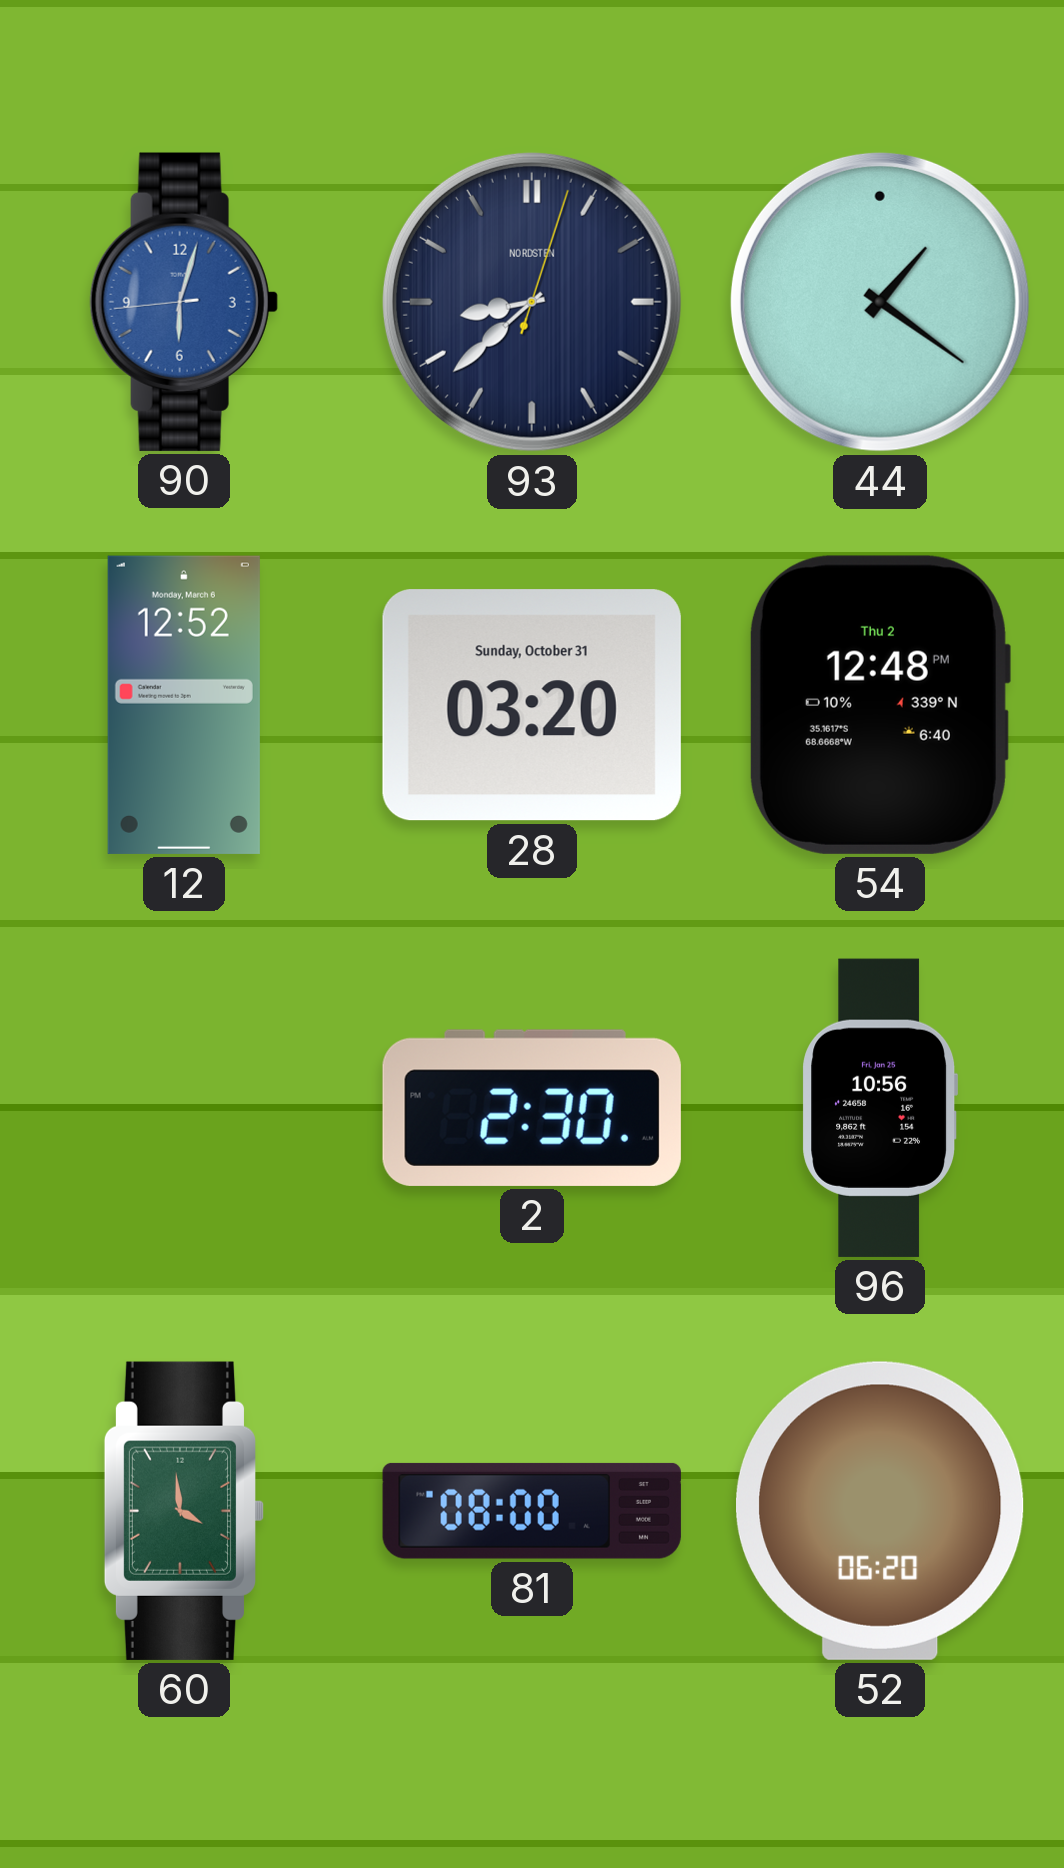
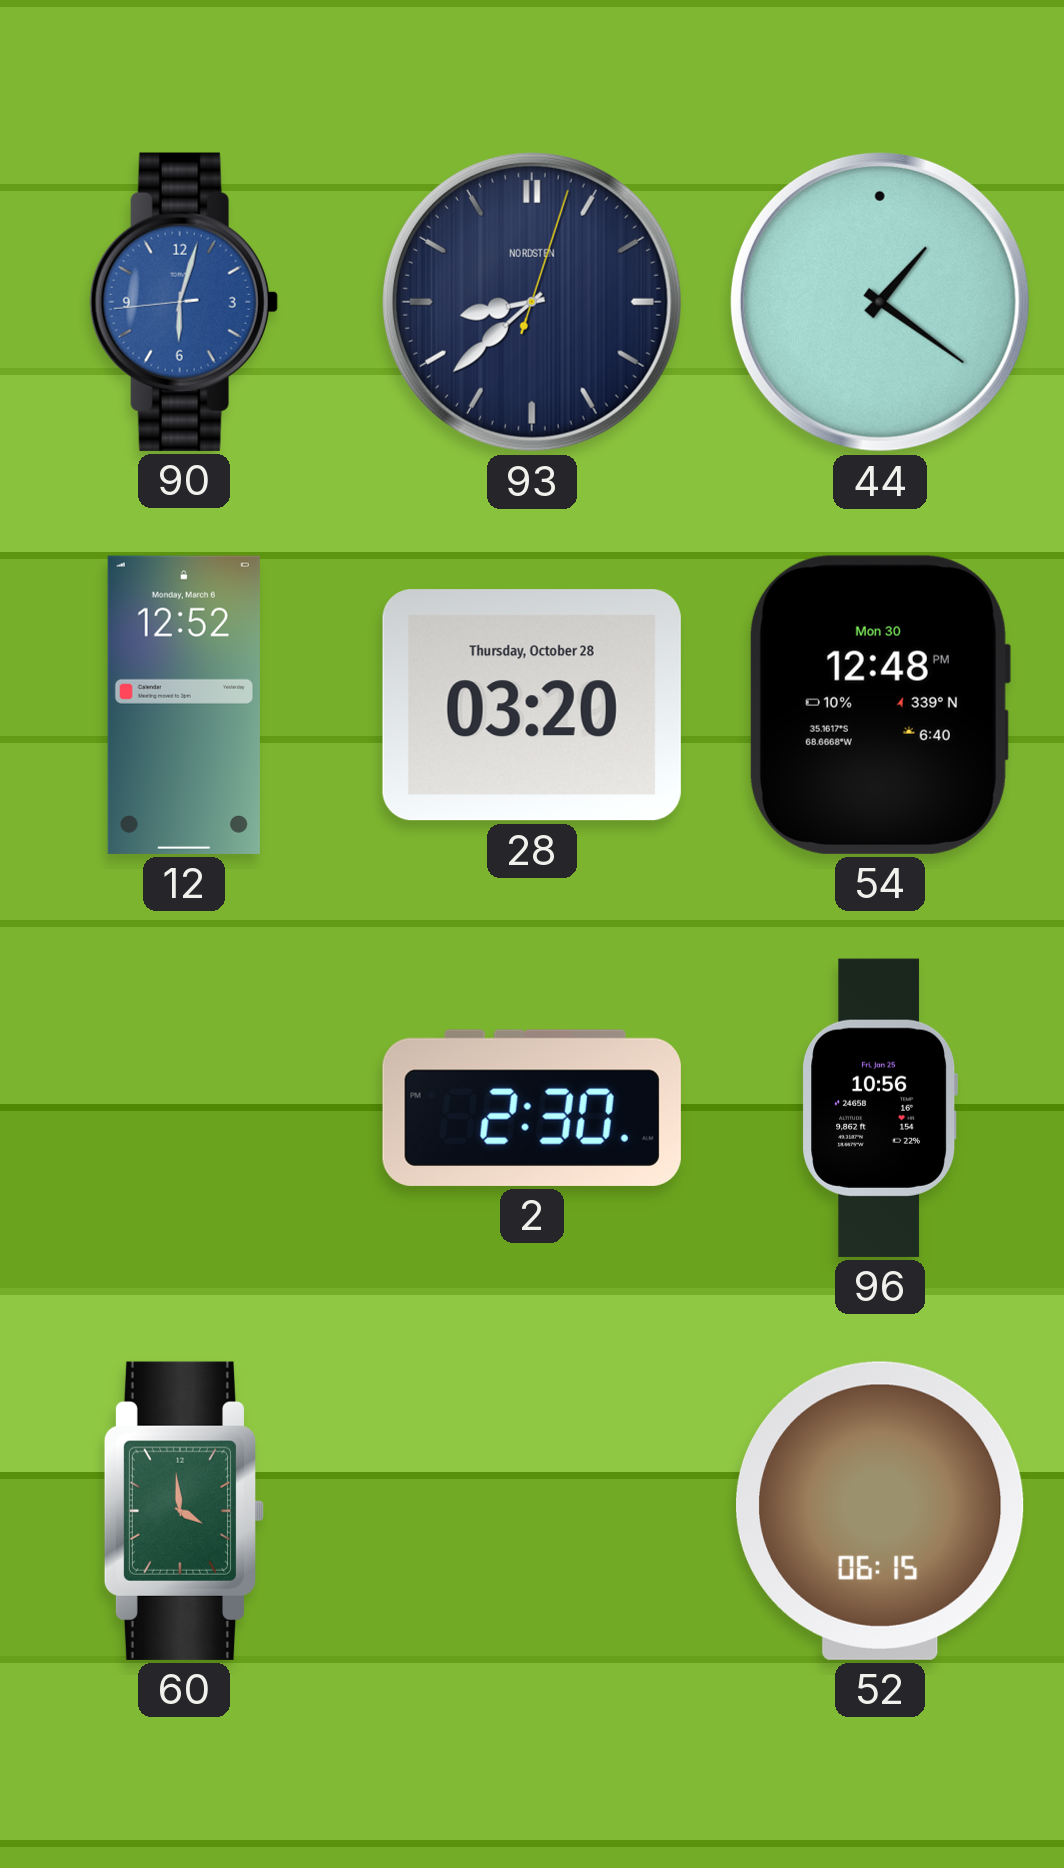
28 date: Sunday, October 31 -> Thursday, October 28 (532, 705)
54 date: Thu 2 -> Mon 30 (879, 705)
81: 08:00 -> none (532, 1511)
52: 06:20 -> 06:15 (881, 1511)
